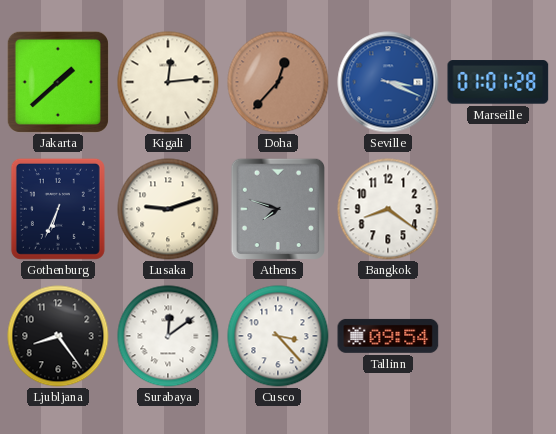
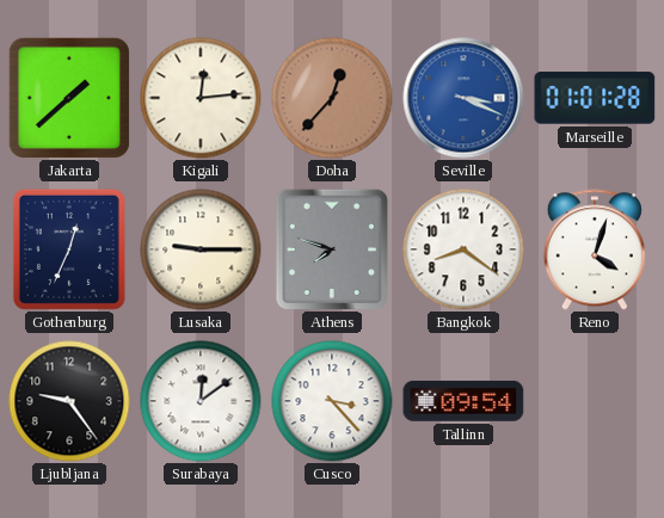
Gothenburg: 6:34 -> 12:34 (69, 249)
Lusaka: 9:12 -> 9:15 (201, 249)
Reno: none -> 4:03 (595, 249)
Ljubljana: 8:24 -> 9:24 (69, 401)
